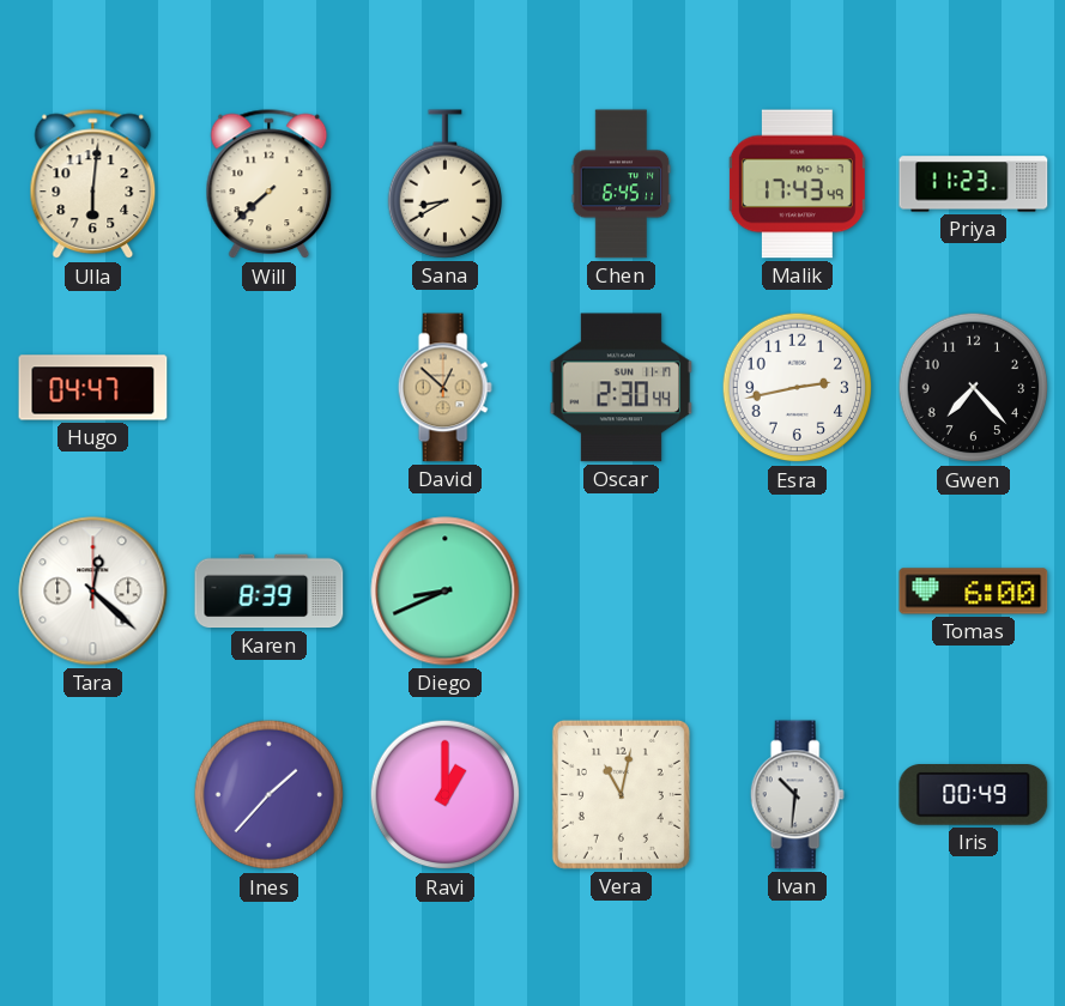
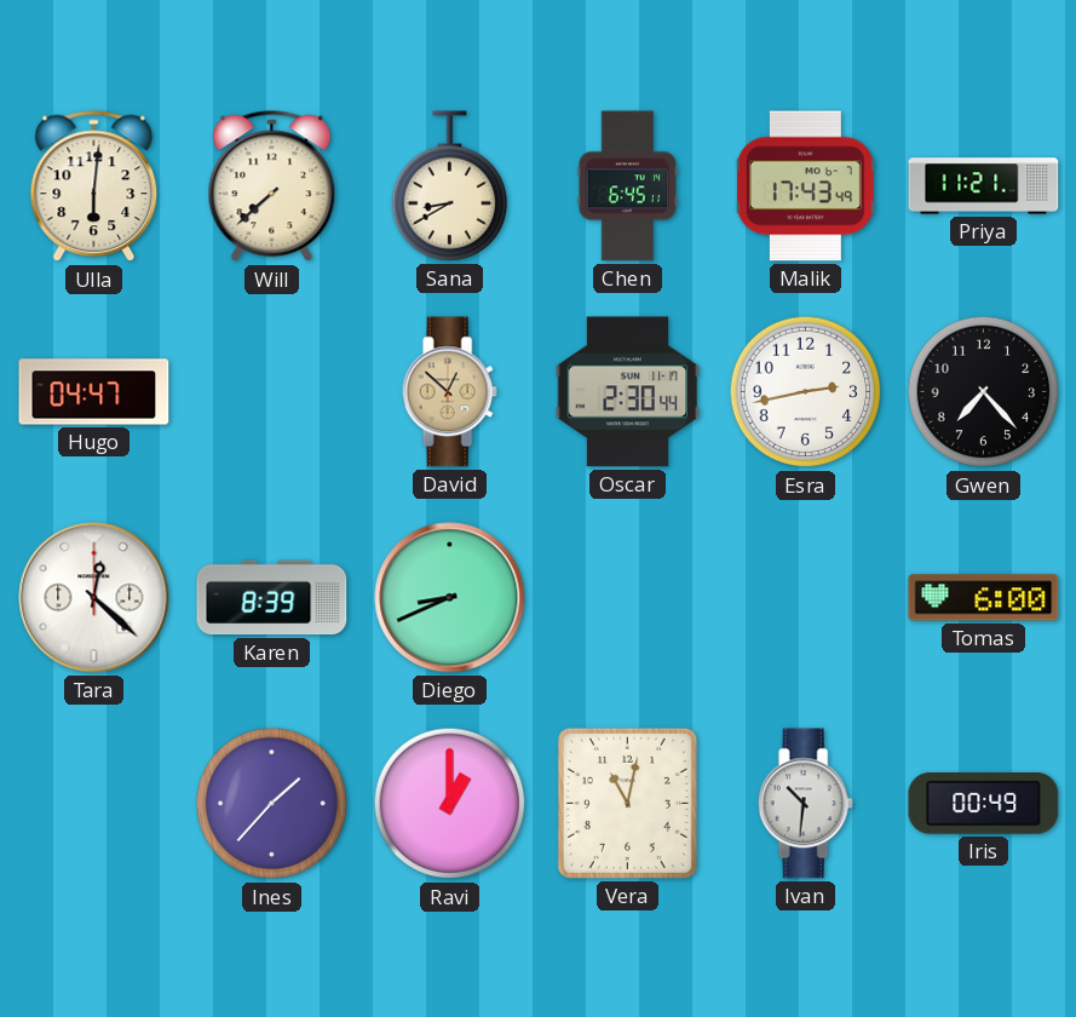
Priya: 11:23 -> 11:21 (984, 186)
